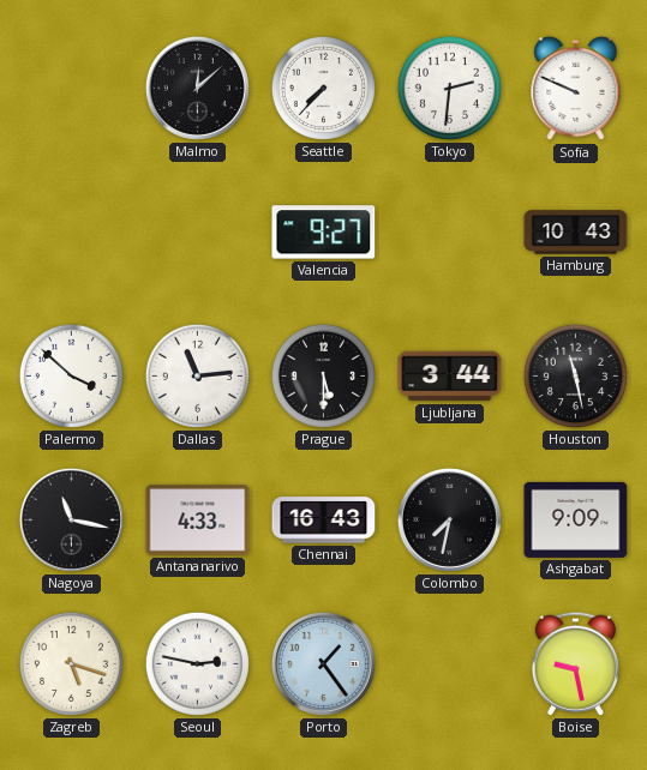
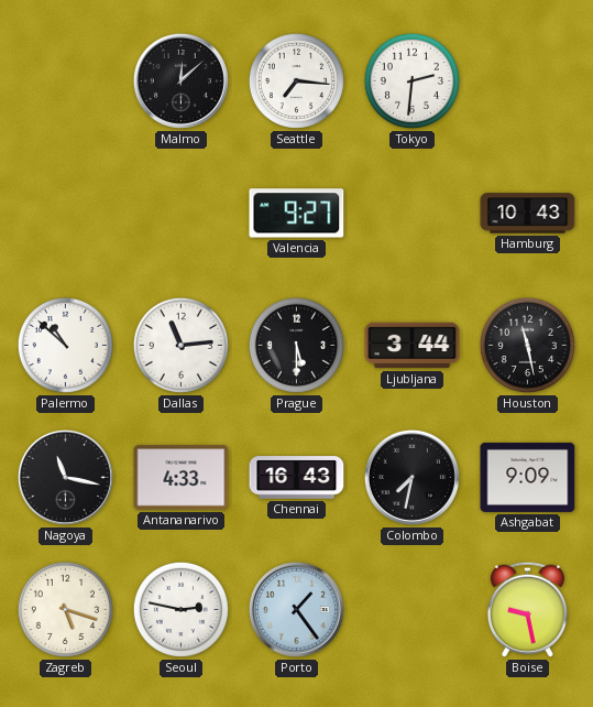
Seattle: 7:37 -> 7:16 (296, 80)
Sofia: 9:49 -> none (576, 89)
Palermo: 3:52 -> 10:52 (65, 345)
